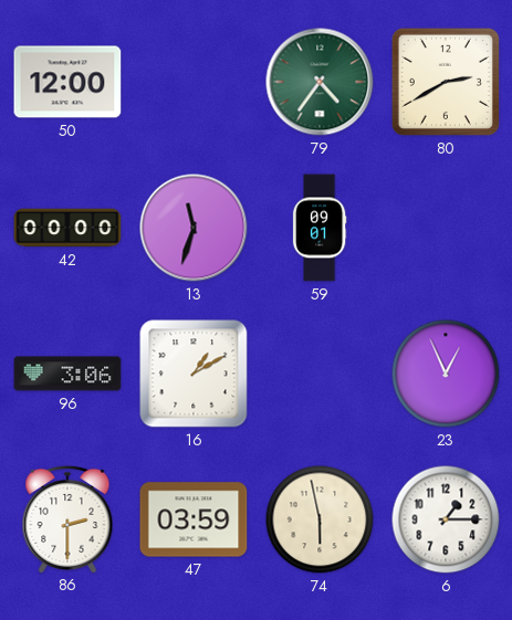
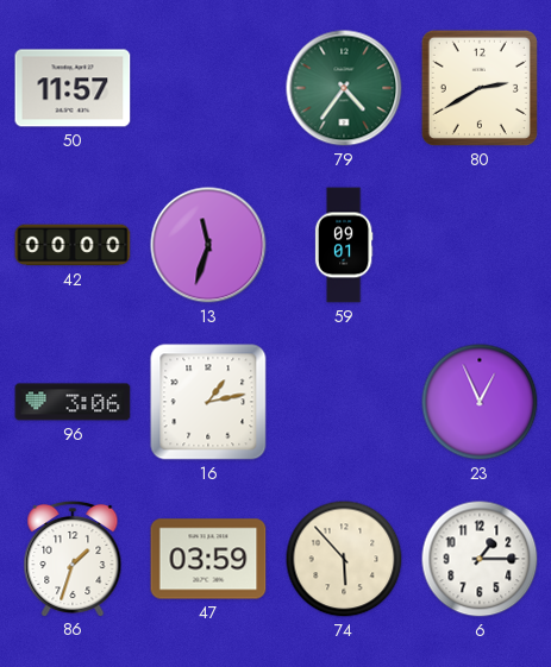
50: 12:00 -> 11:57 (73, 88)
16: 1:10 -> 1:13 (208, 402)
86: 2:30 -> 1:33 (73, 558)
74: 5:58 -> 5:53 (344, 559)
